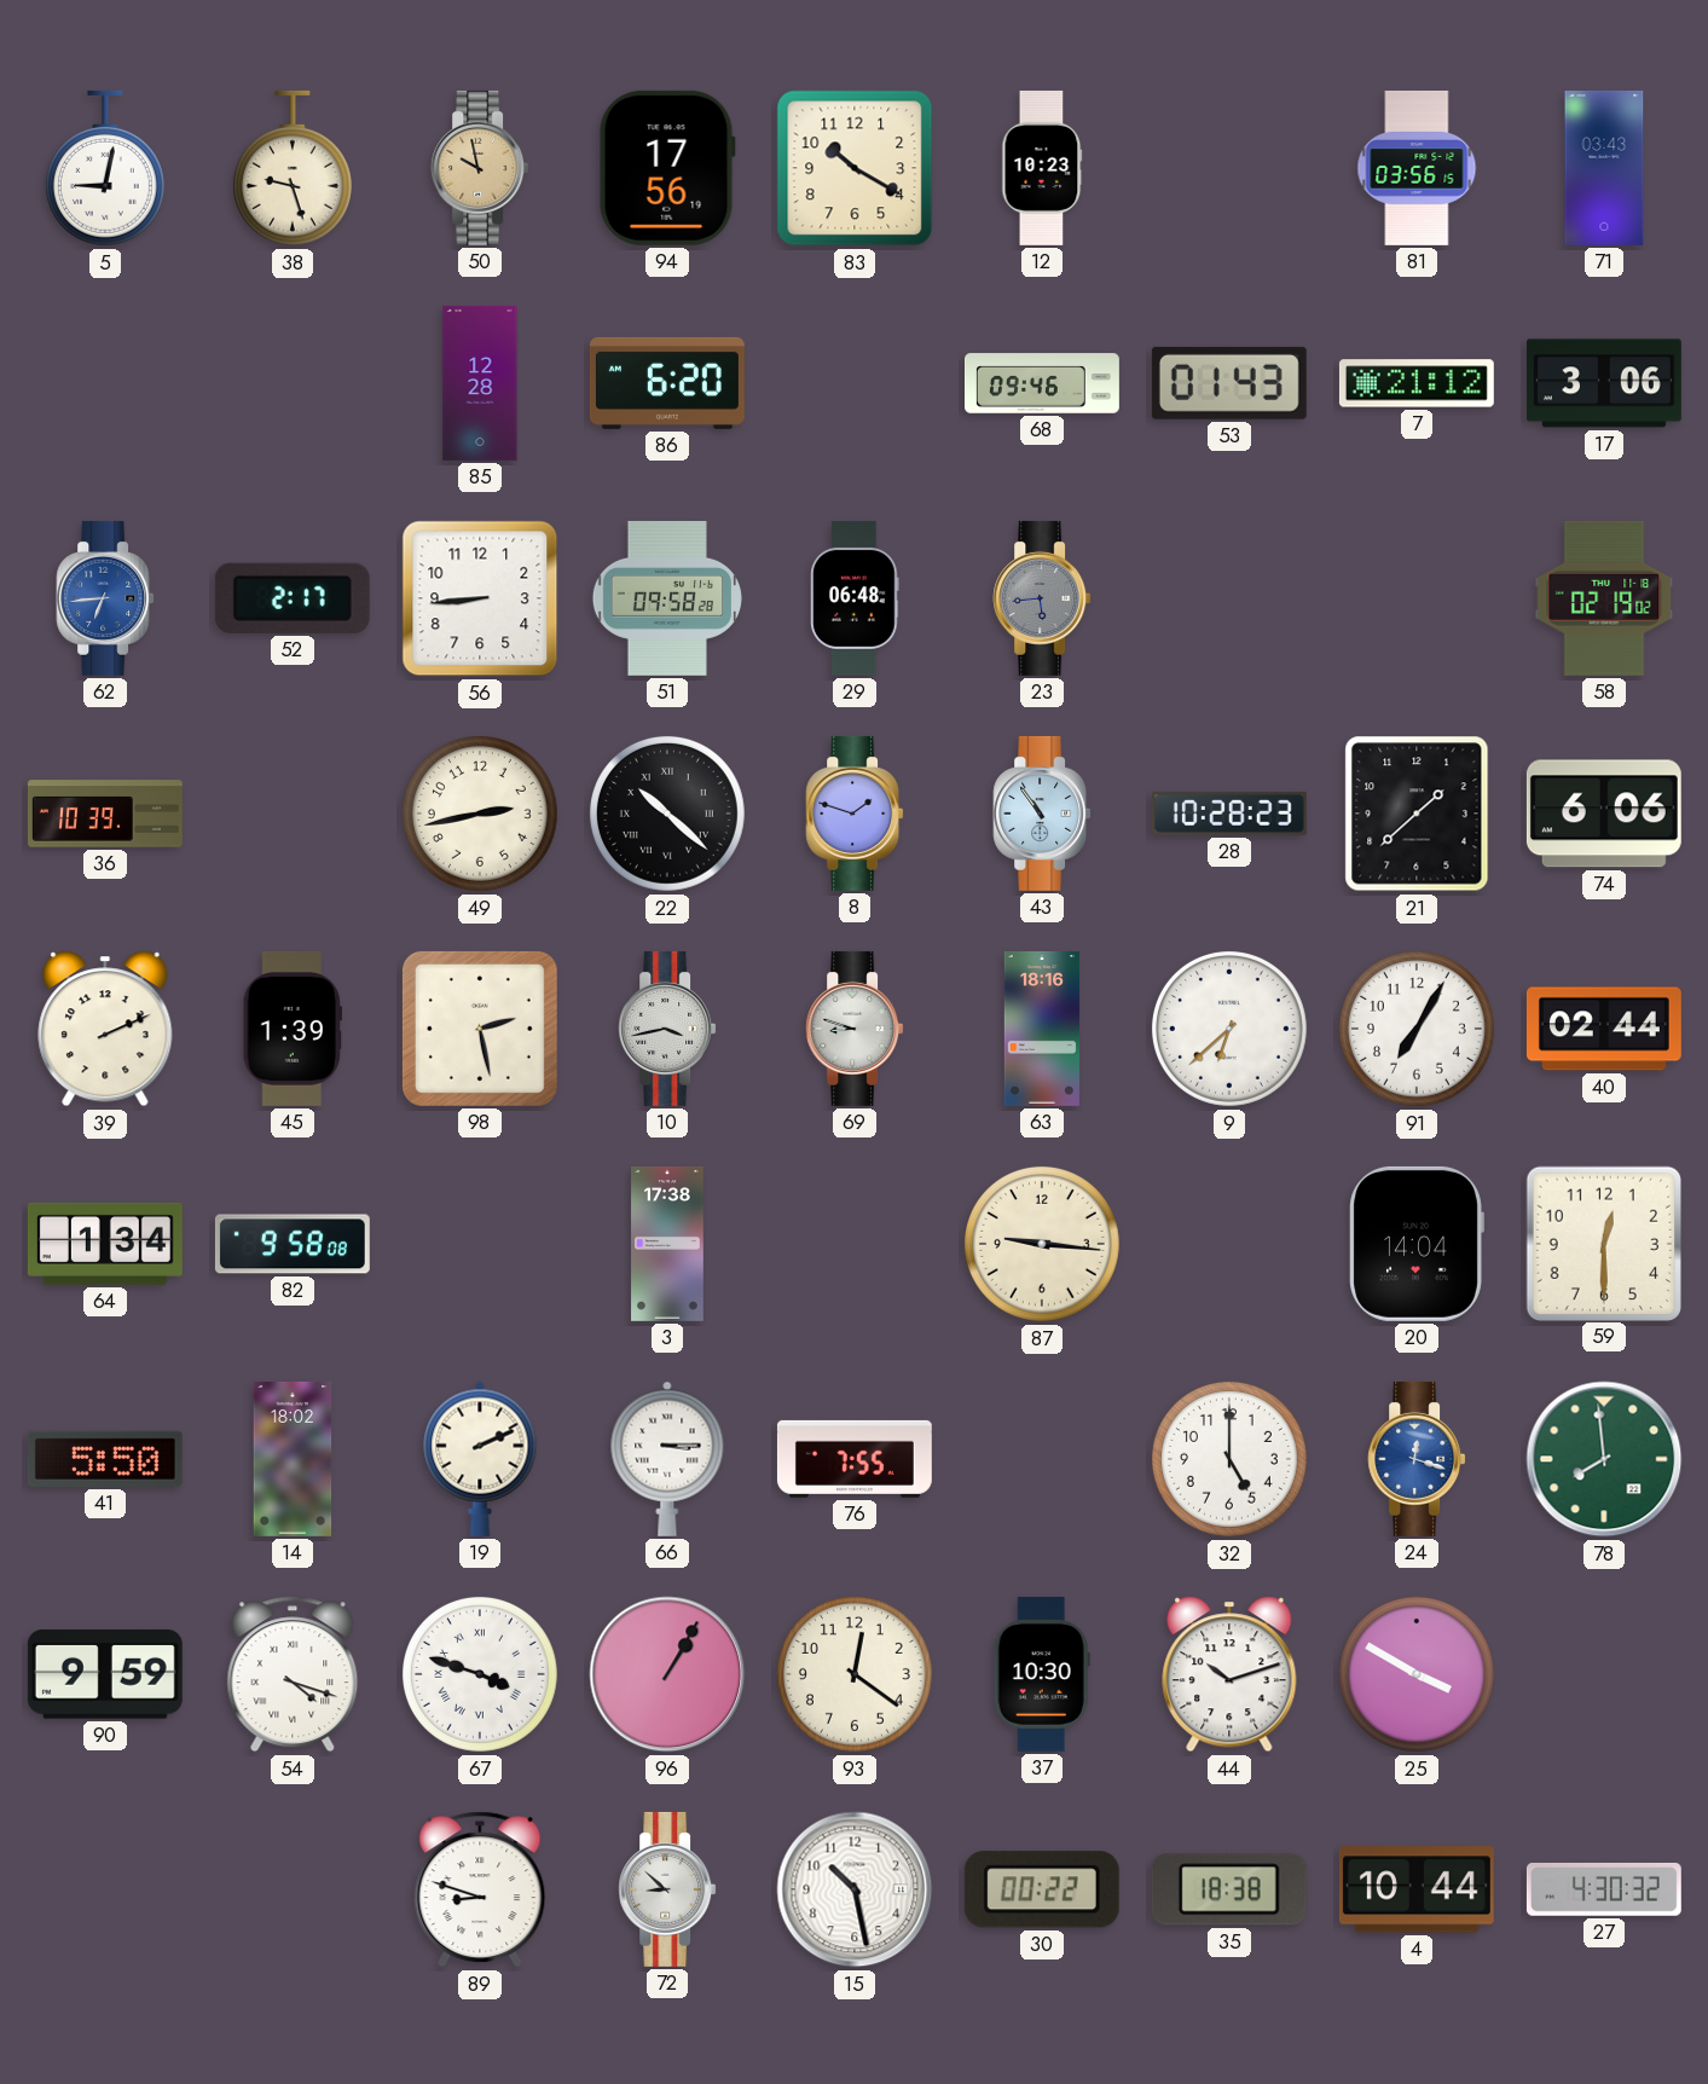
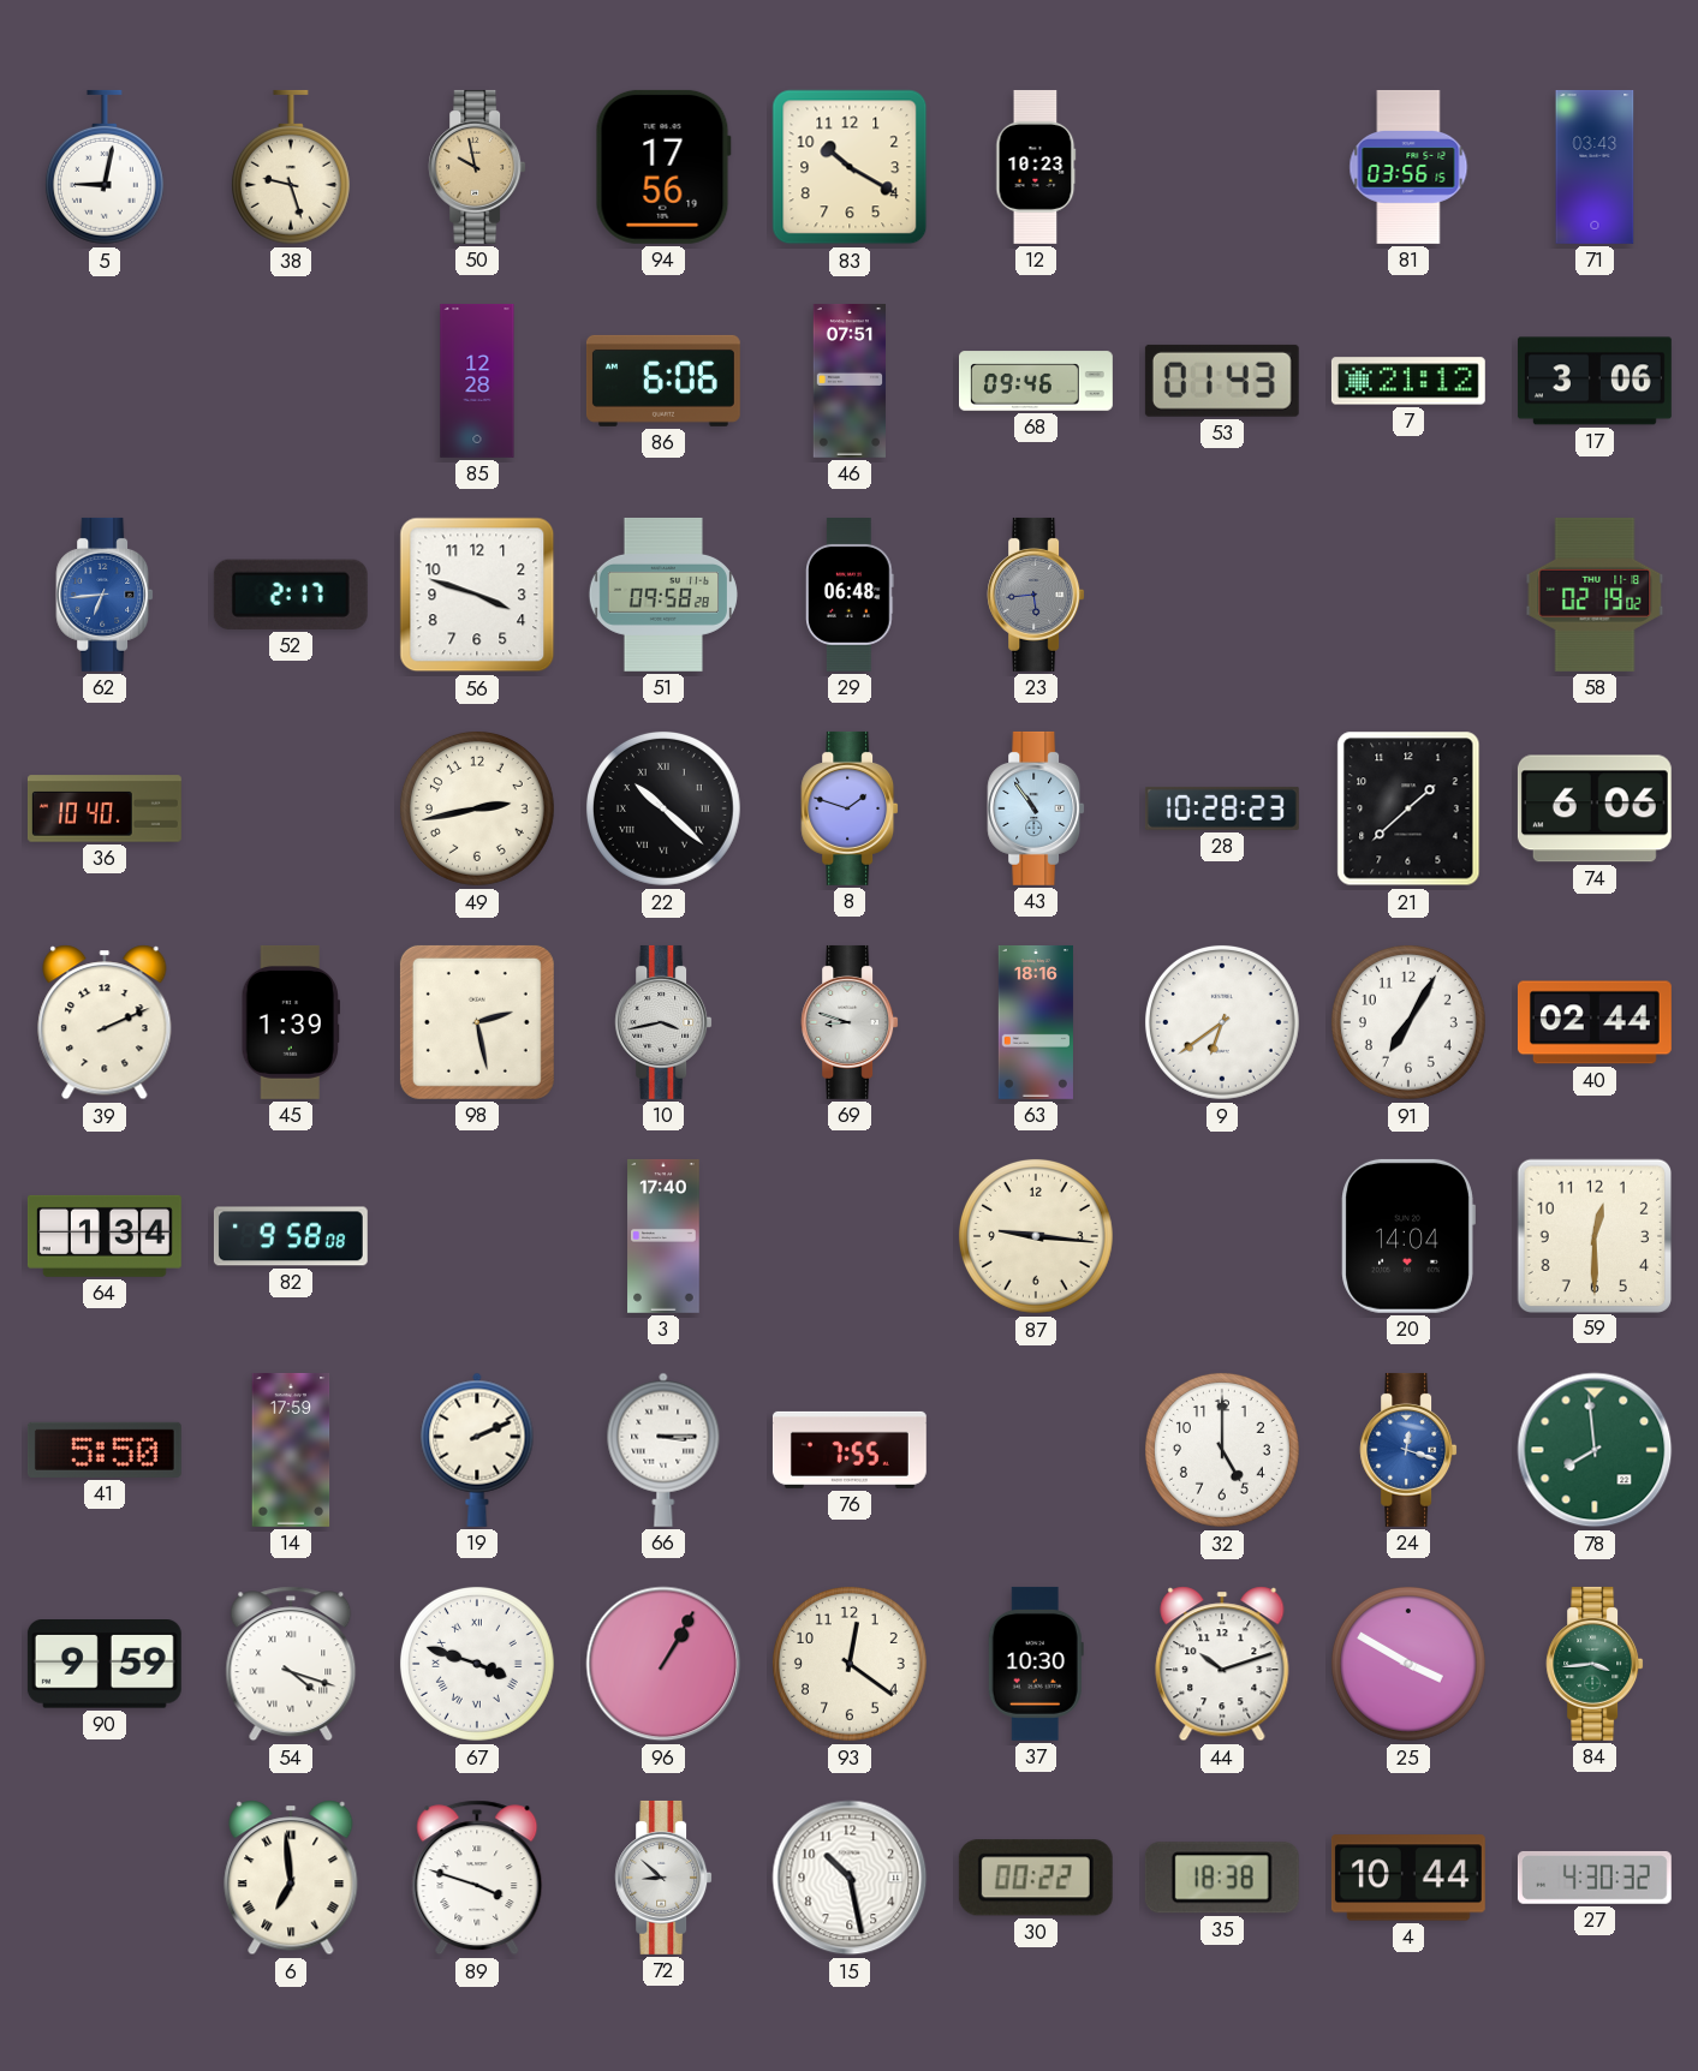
86: 6:20 -> 6:06 (663, 381)
46: none -> 07:51 (848, 381)
56: 8:44 -> 3:48 (477, 595)
36: 10:39 -> 10:40 (105, 808)
9: 6:38 -> 6:39 (1222, 1022)
3: 17:38 -> 17:40 (663, 1236)
14: 18:02 -> 17:59 (291, 1450)
84: none -> 3:44 (1595, 1664)
6: none -> 6:59 (291, 1878)
89: 8:48 -> 3:48 (477, 1878)
